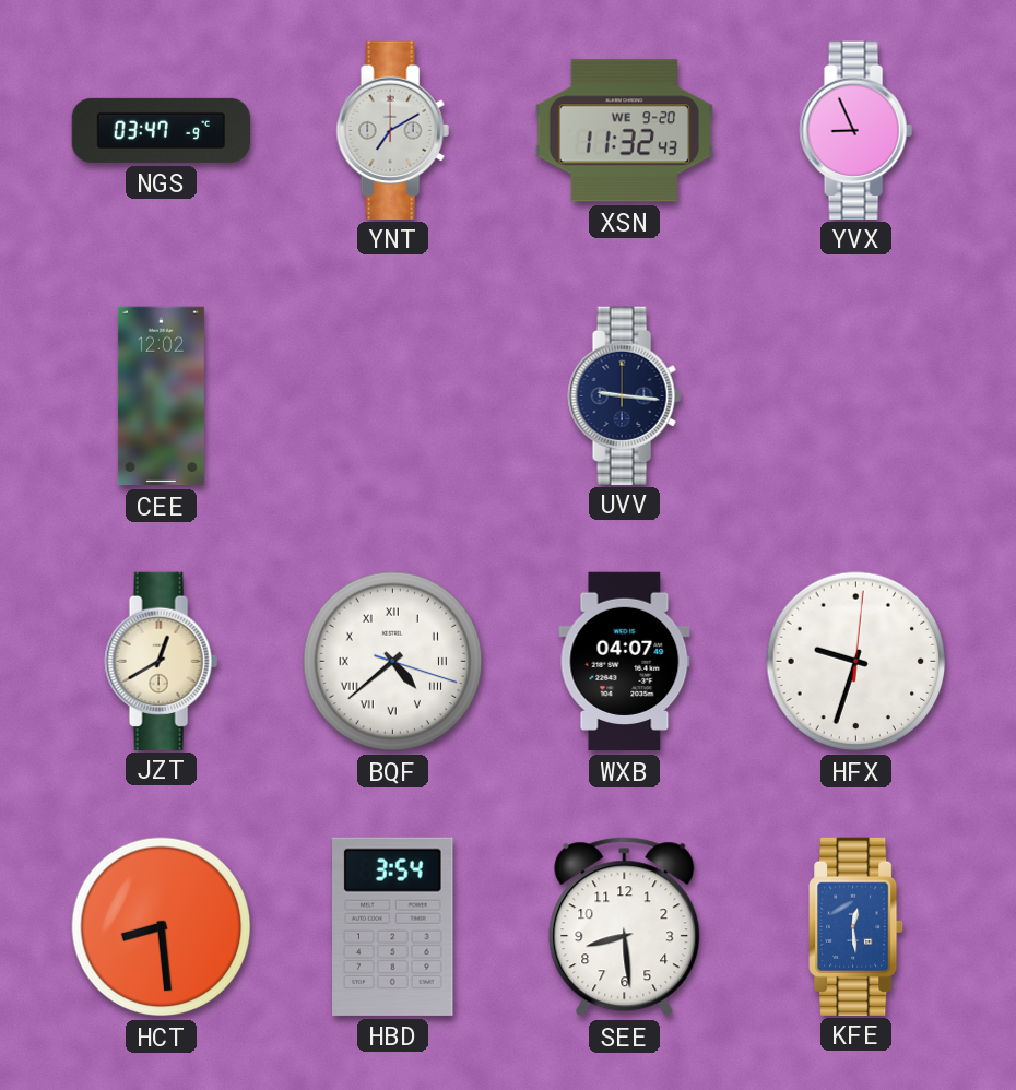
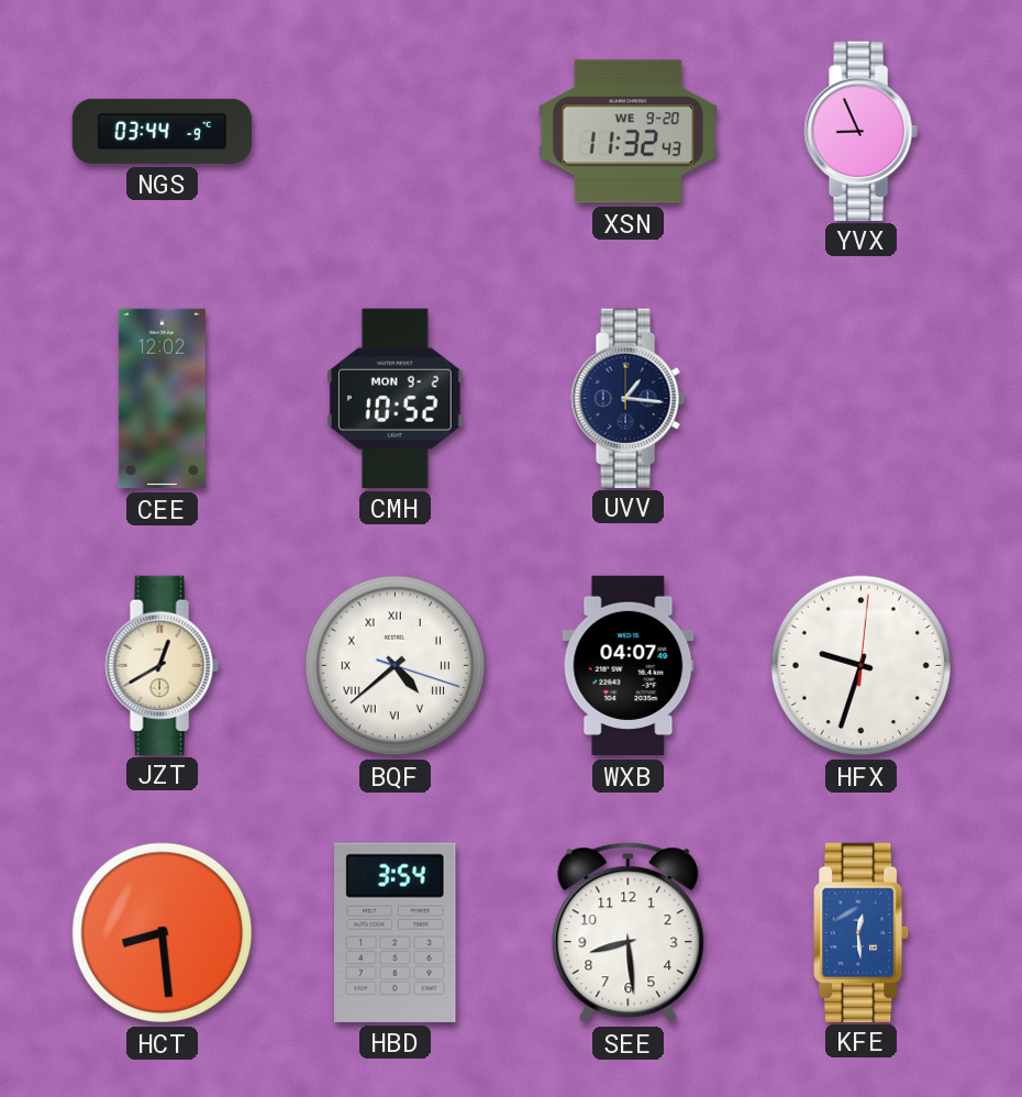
NGS: 03:47 -> 03:44 (163, 131)
YNT: 7:10 -> none (392, 130)
CMH: none -> 10:52 (395, 398)
UVV: 9:16 -> 1:16 (627, 398)
